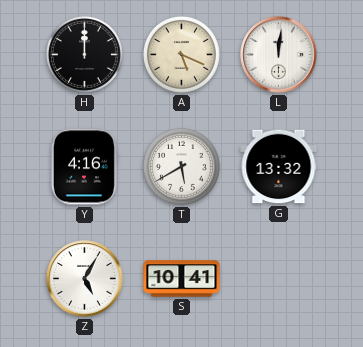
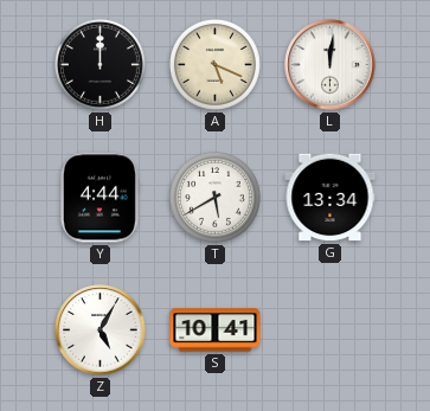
Y: 4:16 -> 4:44 (100, 198)
G: 13:32 -> 13:34 (330, 198)
